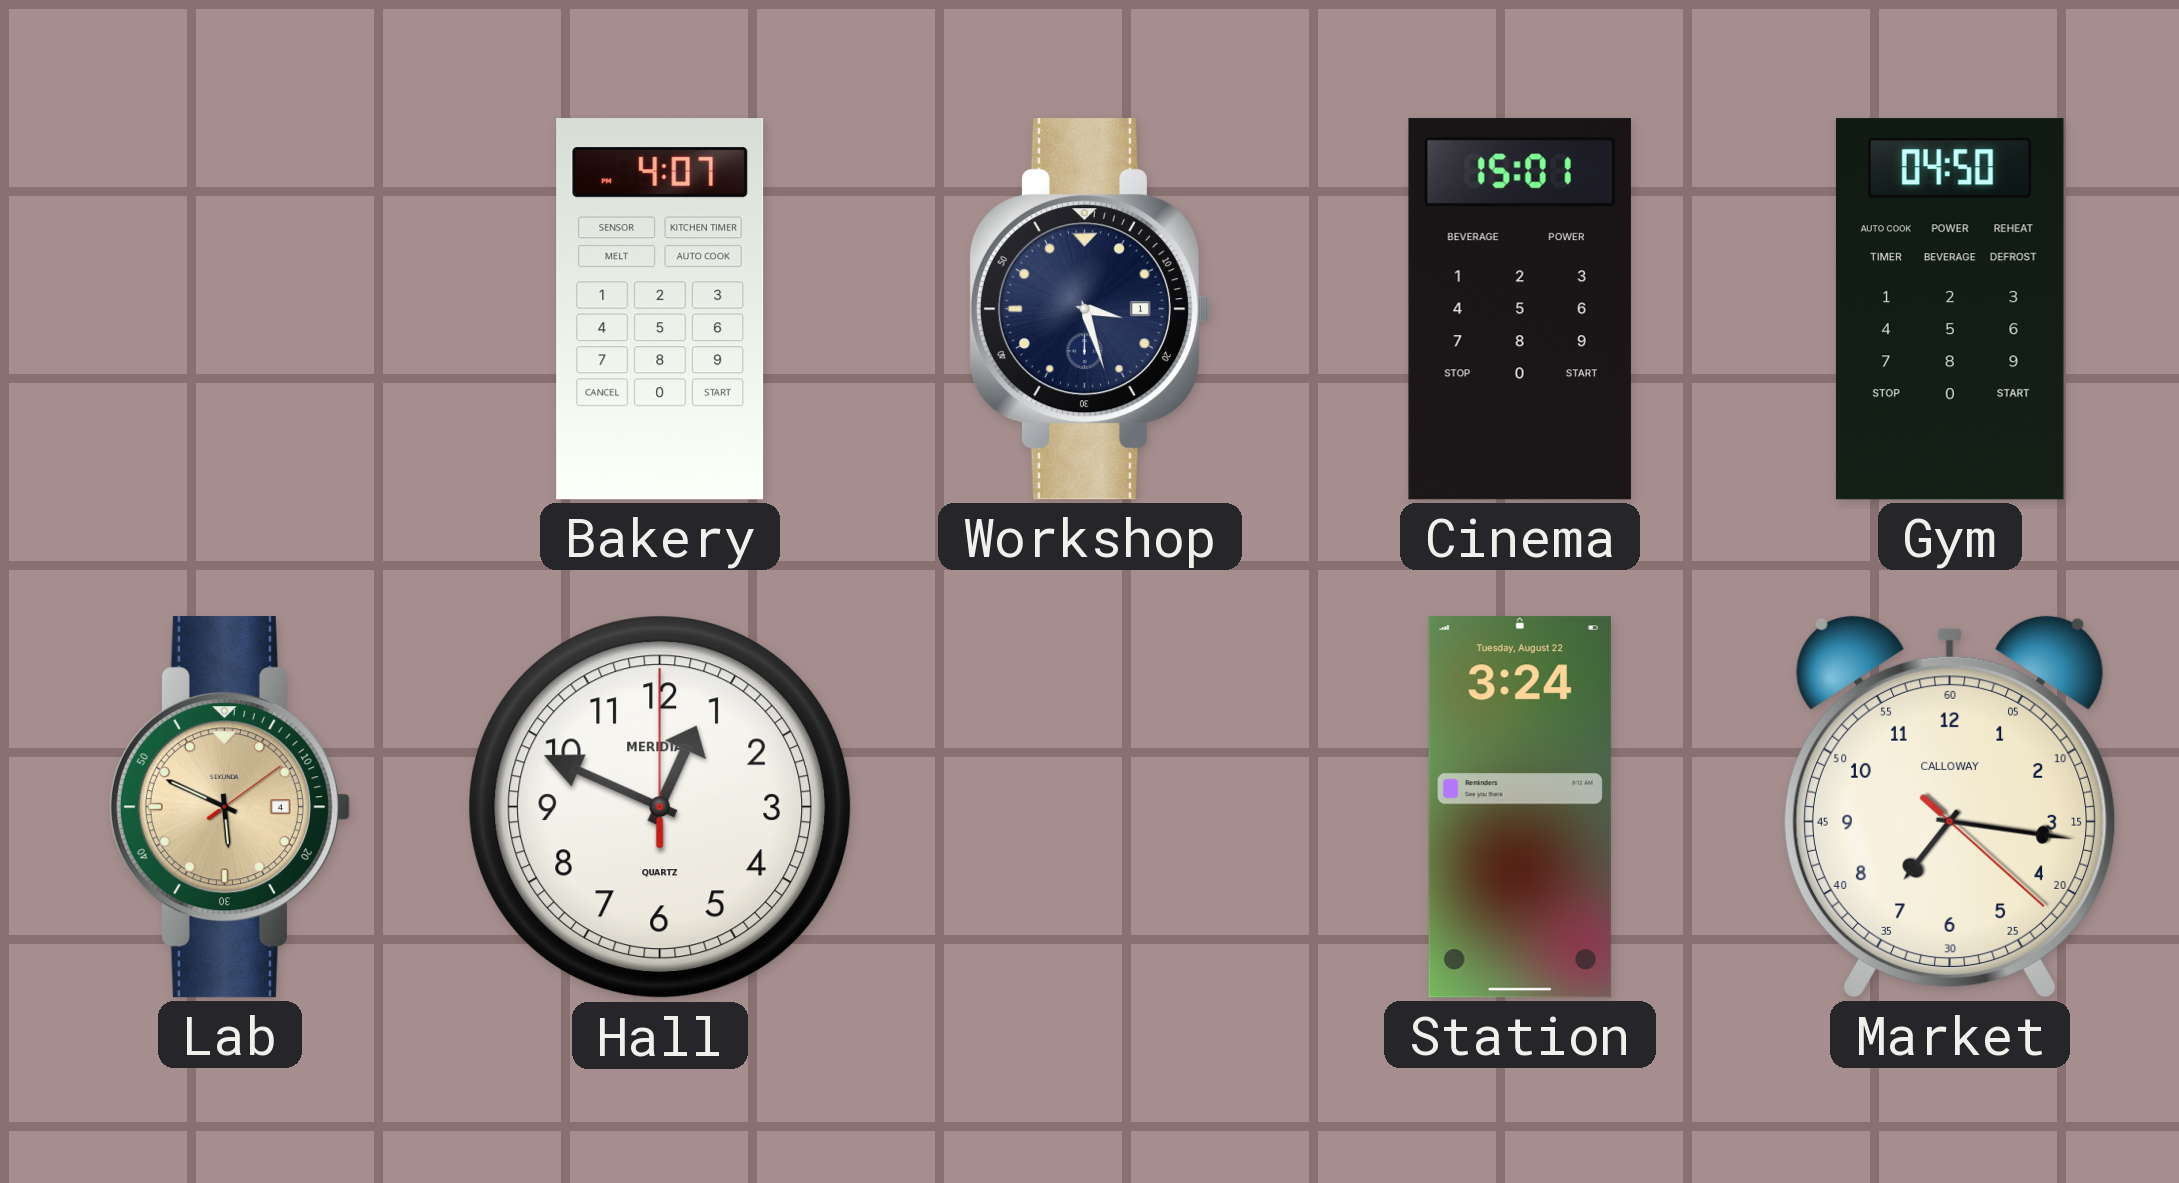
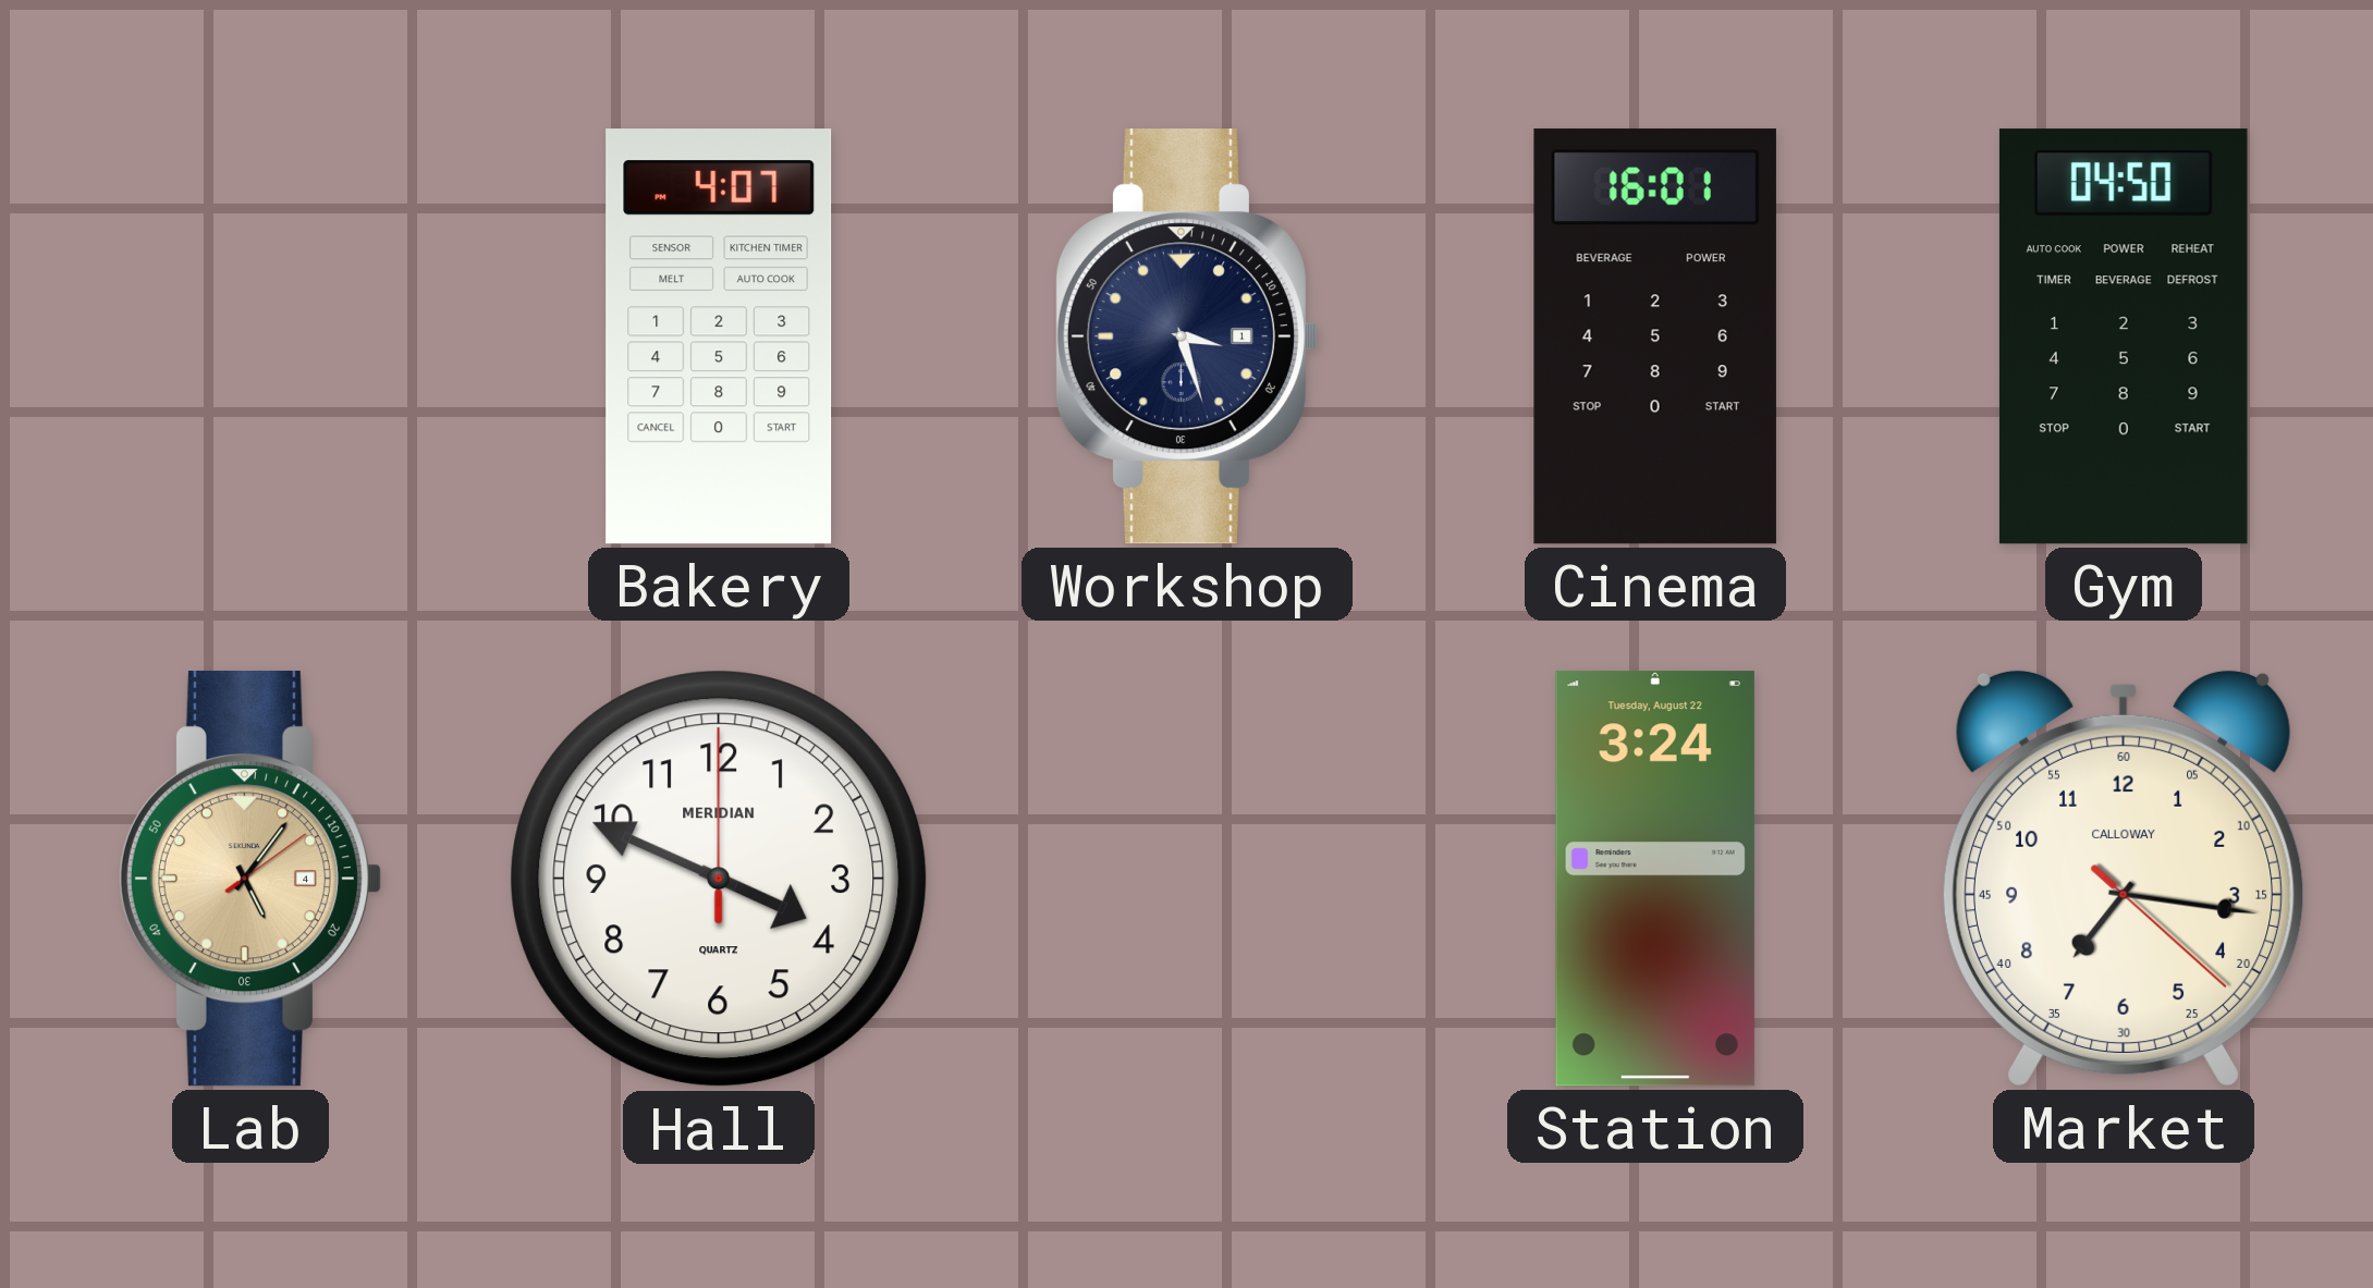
Cinema: 15:01 -> 16:01 (1655, 336)
Lab: 5:49 -> 5:06 (249, 879)
Hall: 12:49 -> 3:49 (719, 879)
